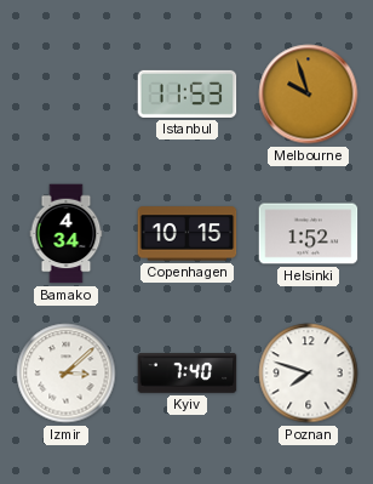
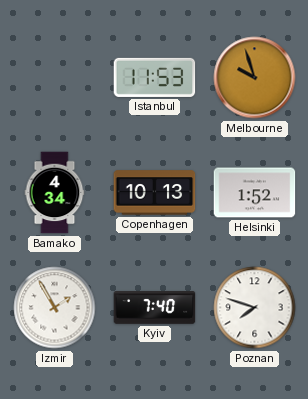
Copenhagen: 10:15 -> 10:13 (155, 193)
Izmir: 3:08 -> 1:55 (55, 308)
